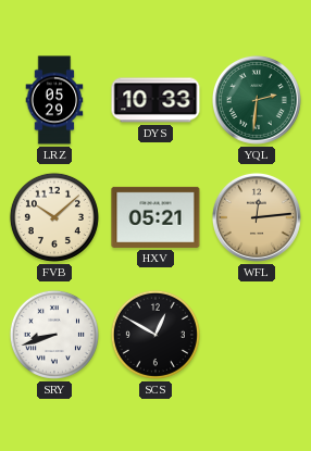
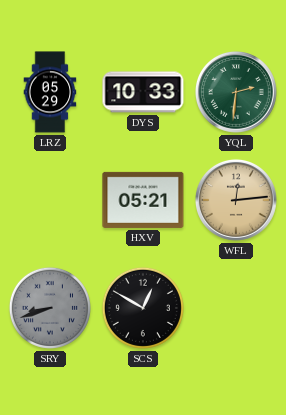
FVB: 10:08 -> none (54, 217)
SRY dial: white -> grey (50, 308)
